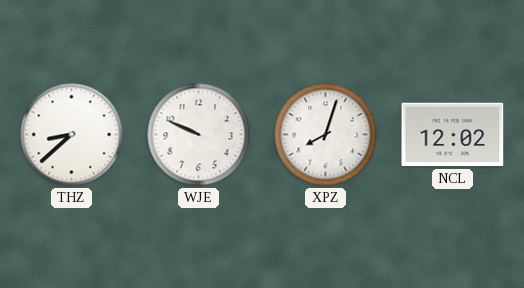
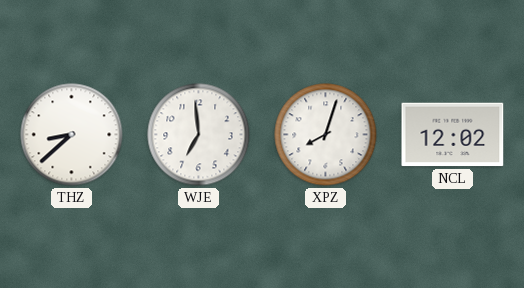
WJE: 9:49 -> 6:59 (199, 135)
